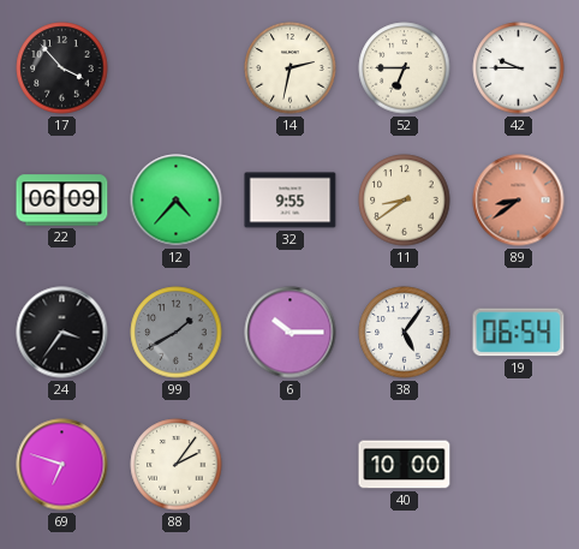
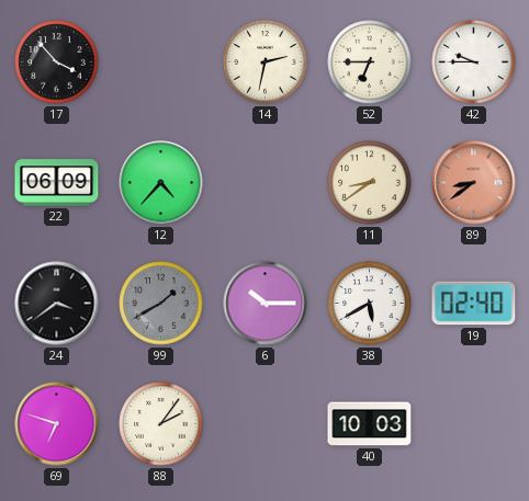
32: 9:55 -> none (291, 201)
24: 3:36 -> 3:39 (57, 304)
38: 5:06 -> 5:40 (370, 304)
19: 06:54 -> 02:40 (474, 304)
40: 10:00 -> 10:03 (370, 424)
